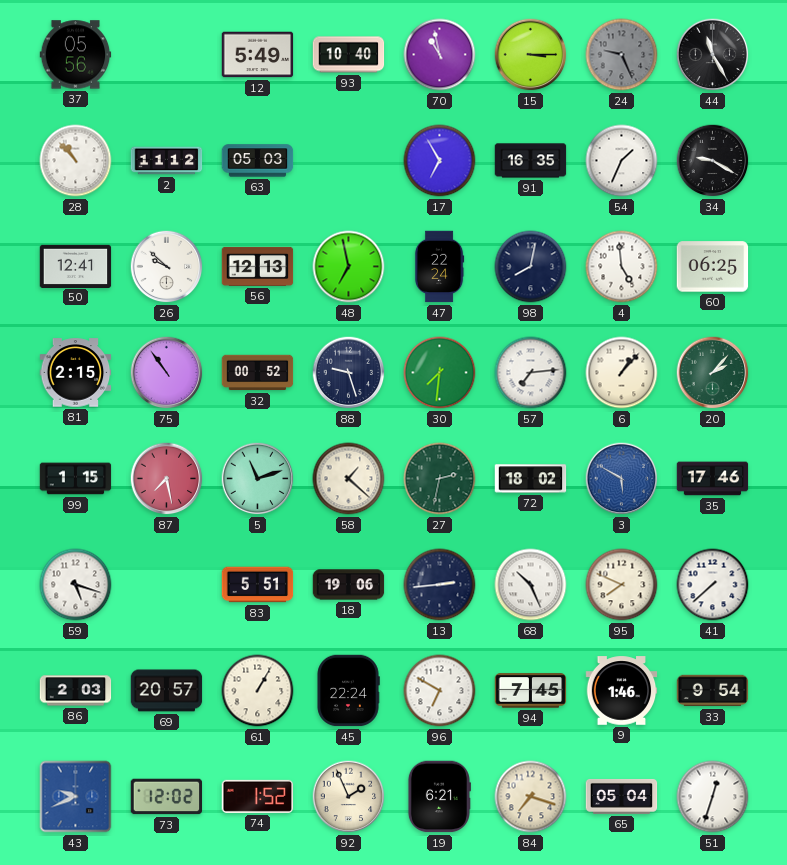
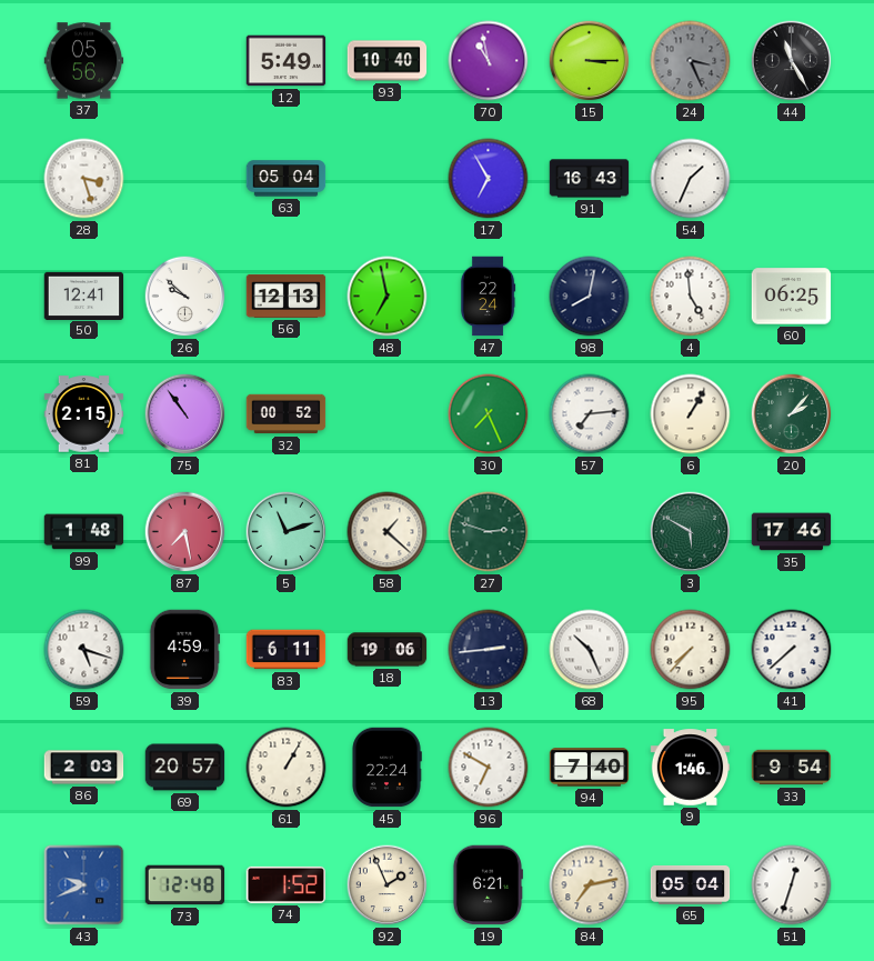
24: 9:26 -> 3:26 (691, 61)
28: 10:53 -> 3:27 (84, 179)
2: 11:12 -> none (167, 161)
63: 05:03 -> 05:04 (287, 179)
91: 16:35 -> 16:43 (590, 179)
34: 9:20 -> none (713, 161)
88: 9:27 -> none (349, 373)
30: 7:31 -> 7:26 (489, 414)
6: 1:07 -> 1:05 (691, 414)
99: 1:15 -> 1:48 (84, 532)
27: 2:32 -> 2:48 (489, 532)
72: 18:02 -> none (531, 479)
3 dial: blue -> green (691, 532)
39: none -> 4:59 (184, 650)
83: 5:51 -> 6:11 (287, 650)
95: 7:49 -> 7:37 (691, 650)
94: 7:45 -> 7:40 (590, 768)
73: 12:02 -> 12:48 (185, 885)
84: 7:18 -> 7:13 (590, 885)
